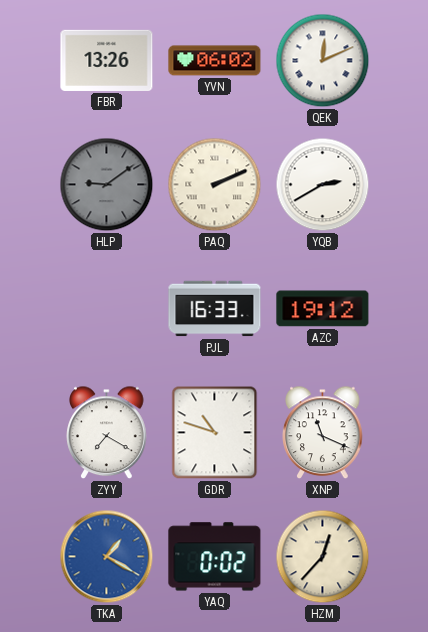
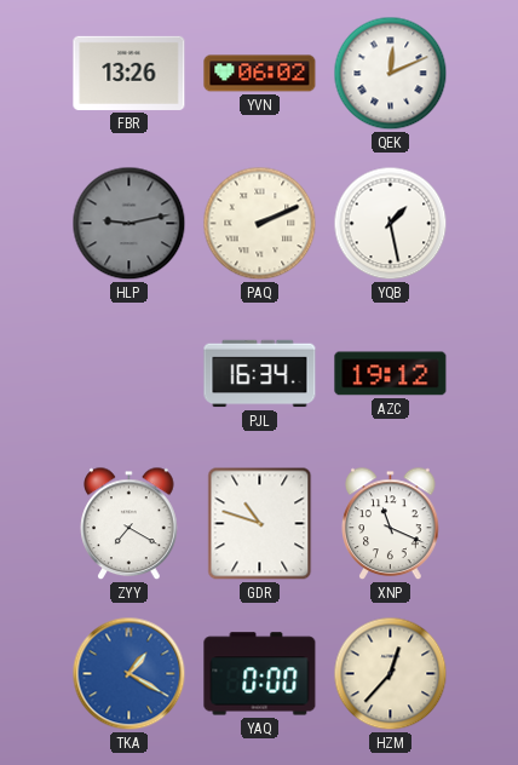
HLP: 9:09 -> 9:13 (129, 224)
YQB: 2:40 -> 1:28 (391, 224)
PJL: 16:33 -> 16:34 (260, 374)
YAQ: 0:02 -> 0:00 (260, 674)
